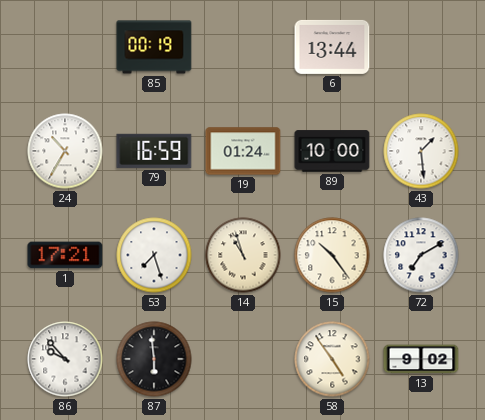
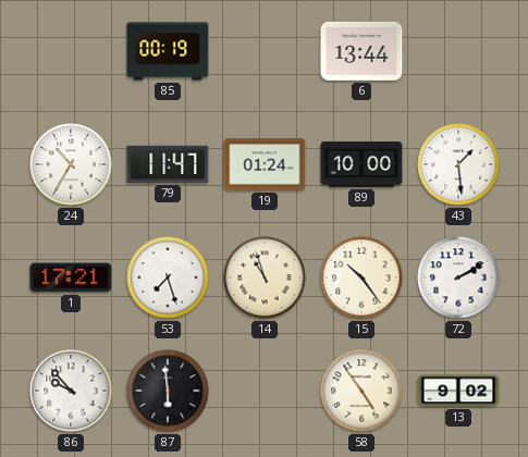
79: 16:59 -> 11:47 (168, 164)
72: 7:10 -> 2:10 (458, 277)
